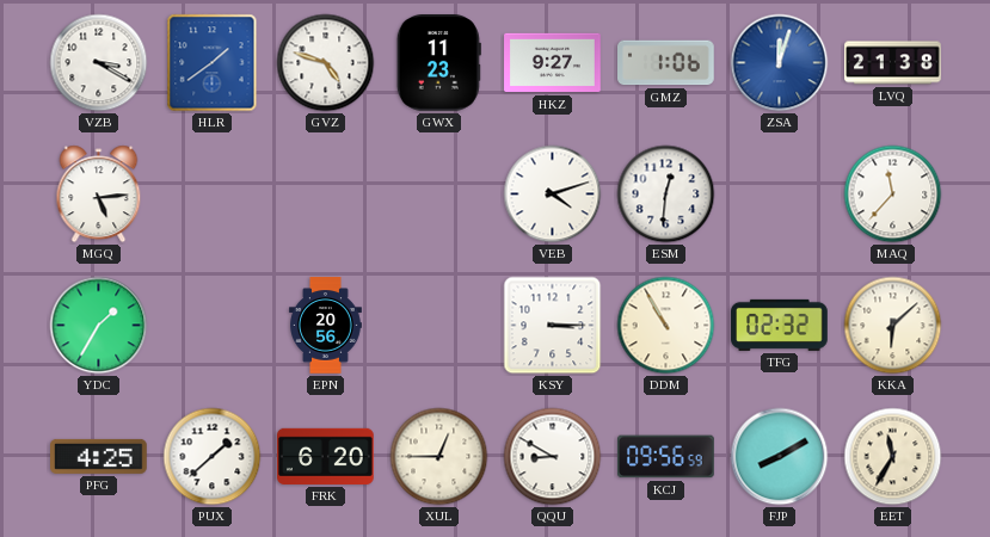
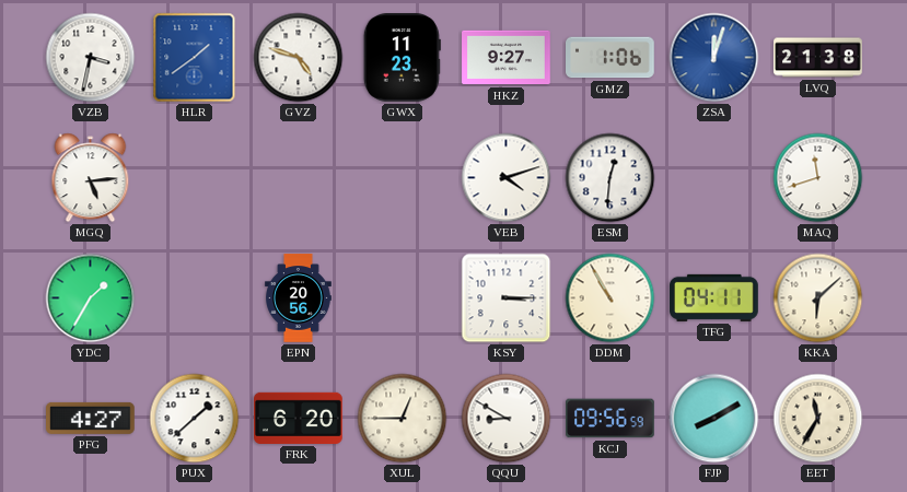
VZB: 3:20 -> 3:32 (91, 58)
MAQ: 11:37 -> 11:42 (818, 178)
TFG: 02:32 -> 04:11 (714, 297)
PFG: 4:25 -> 4:27 (91, 418)
